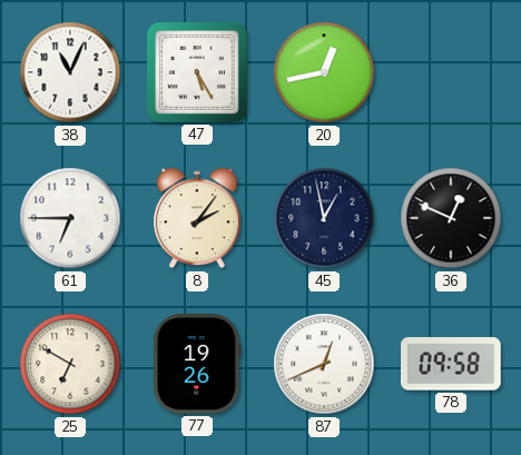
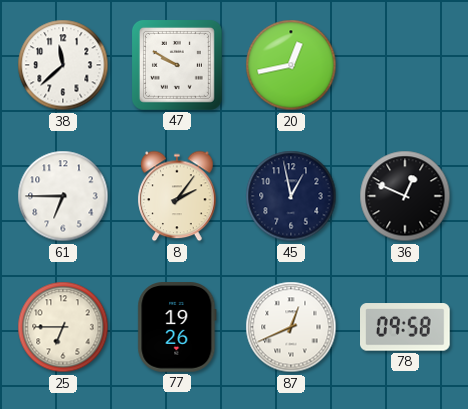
38: 11:04 -> 11:38 (63, 65)
47: 5:25 -> 9:50 (177, 65)
25: 6:50 -> 6:45 (63, 327)
